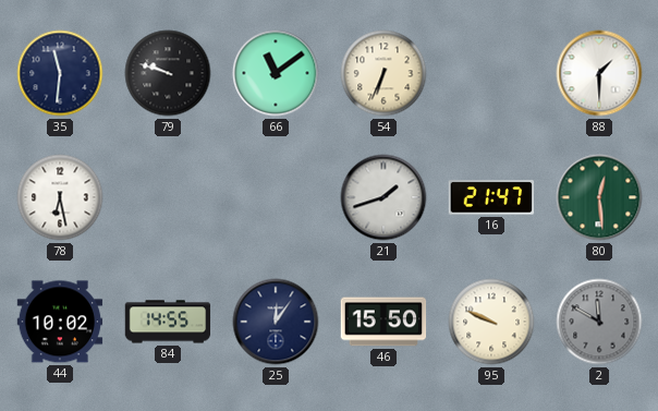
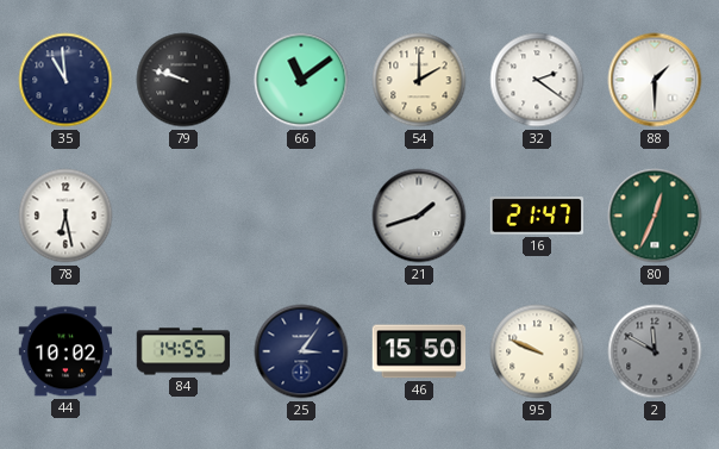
35: 11:31 -> 10:59 (65, 80)
54: 6:34 -> 2:00 (419, 80)
32: none -> 2:21 (537, 80)
80: 12:29 -> 12:34 (655, 216)
25: 12:06 -> 3:06 (301, 351)
